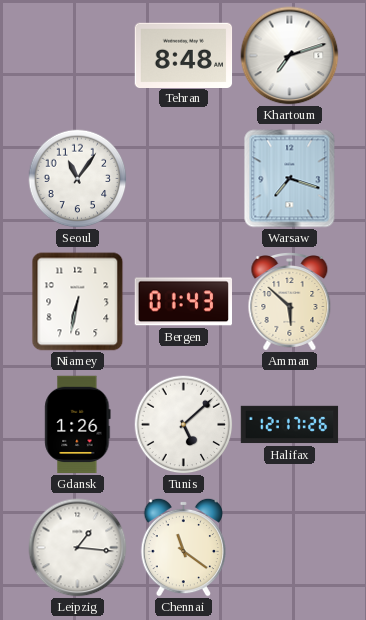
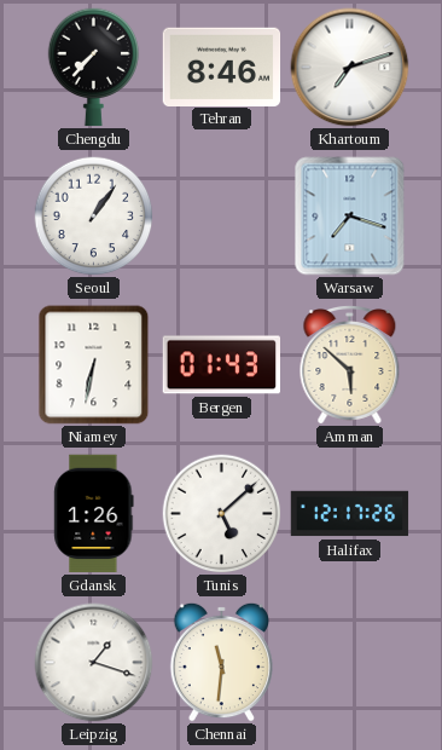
Chengdu: none -> 7:37 (94, 68)
Tehran: 8:48 -> 8:46 (222, 67)
Seoul: 11:06 -> 1:06 (94, 217)
Leipzig: 1:16 -> 1:18 (94, 663)
Chennai: 11:21 -> 11:31 (221, 662)
